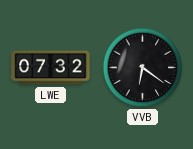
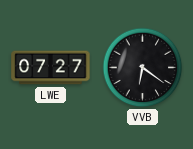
LWE: 07:32 -> 07:27 (51, 68)
